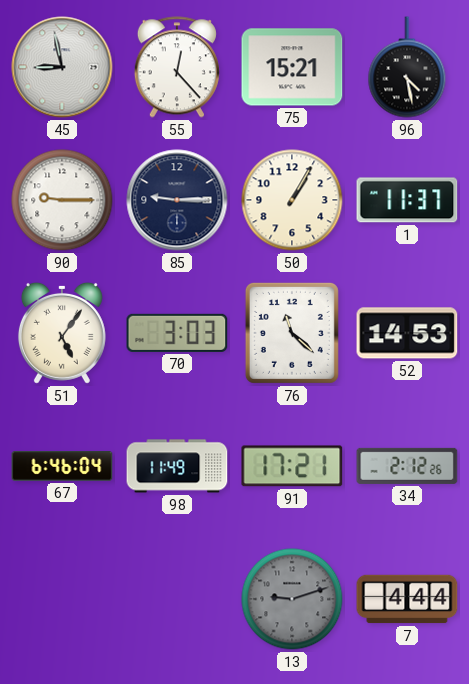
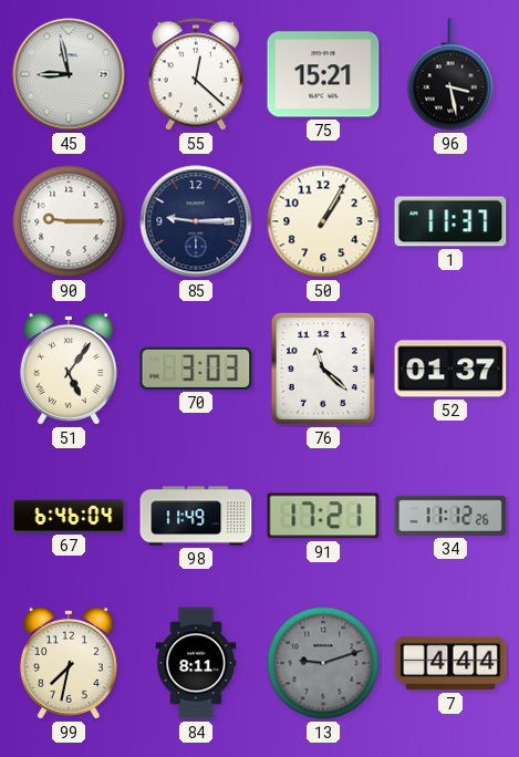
55: 12:23 -> 12:22 (196, 74)
96: 4:28 -> 3:28 (450, 74)
52: 14:53 -> 01:37 (450, 369)
34: 2:12 -> 11:12 (450, 516)
99: none -> 7:32 (69, 663)
84: none -> 8:11 (196, 663)
